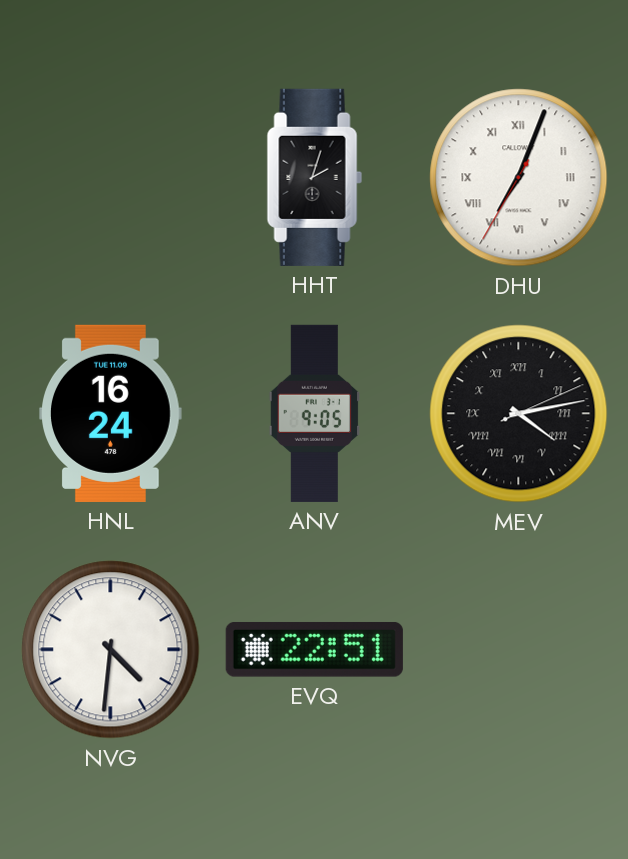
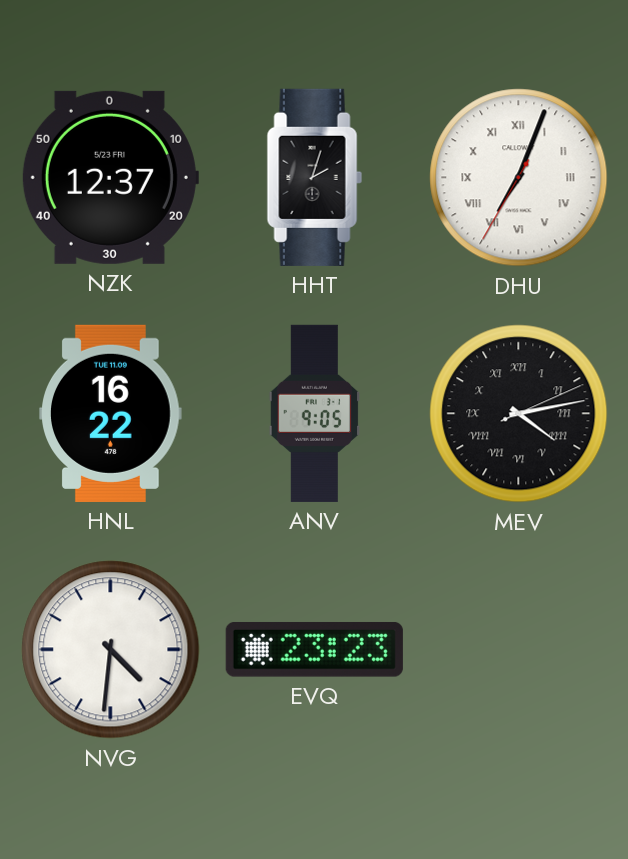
NZK: none -> 12:37 (110, 177)
HNL: 16:24 -> 16:22 (111, 413)
EVQ: 22:51 -> 23:23 (314, 650)
